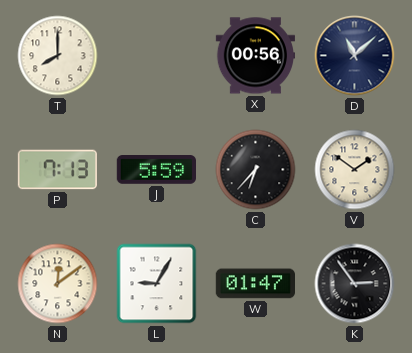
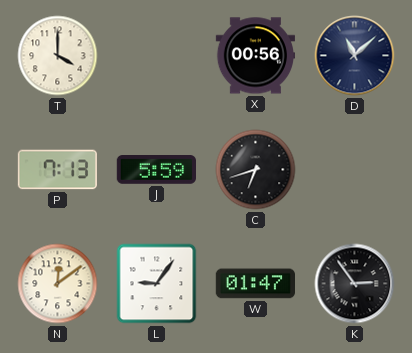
T: 8:00 -> 4:00 (58, 56)
C: 6:37 -> 6:42 (256, 170)
V: 1:51 -> none (355, 170)
L: 9:05 -> 9:06 (157, 284)
